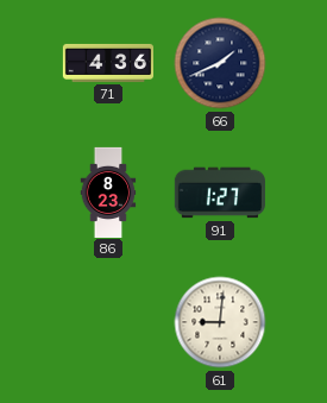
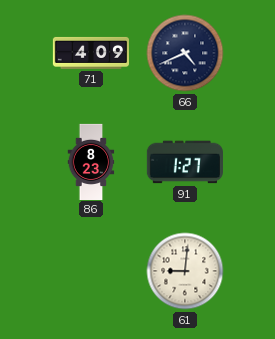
71: 4:36 -> 4:09 (90, 53)
66: 1:41 -> 4:41 (185, 53)
